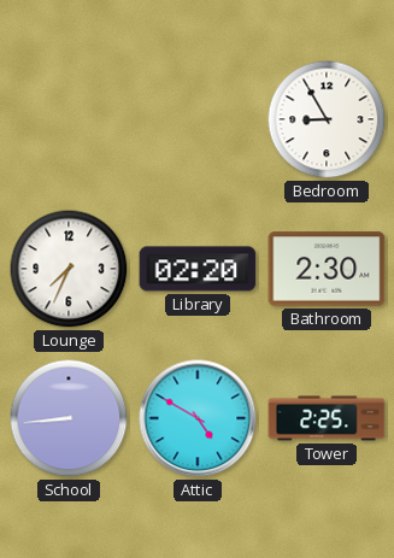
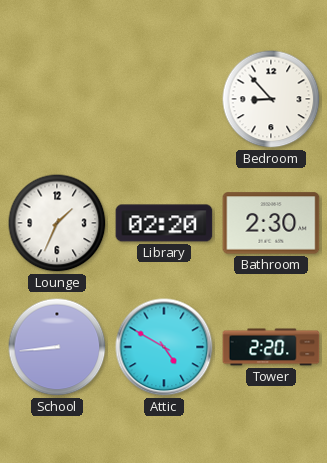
Bedroom: 8:55 -> 8:53 (271, 99)
Lounge: 7:34 -> 1:34 (57, 223)
Tower: 2:25 -> 2:20 (271, 347)
